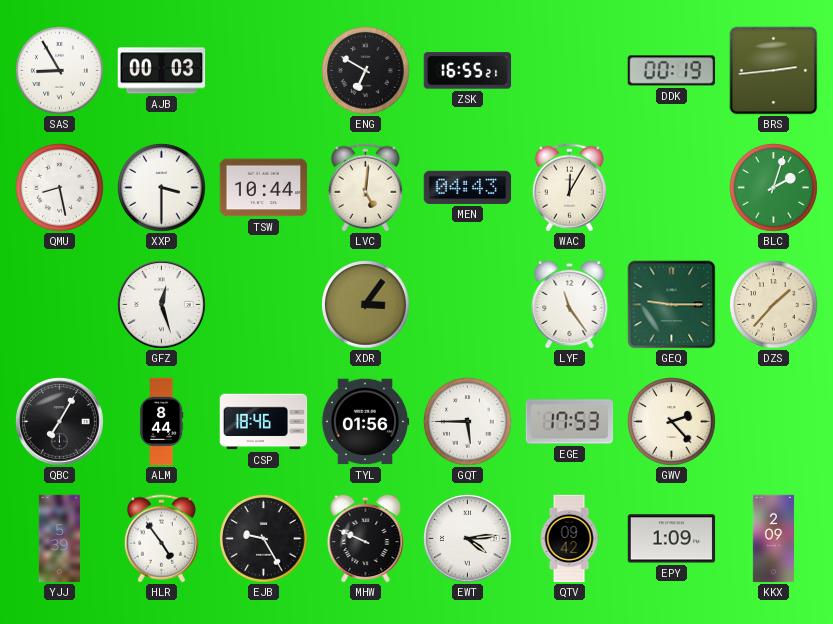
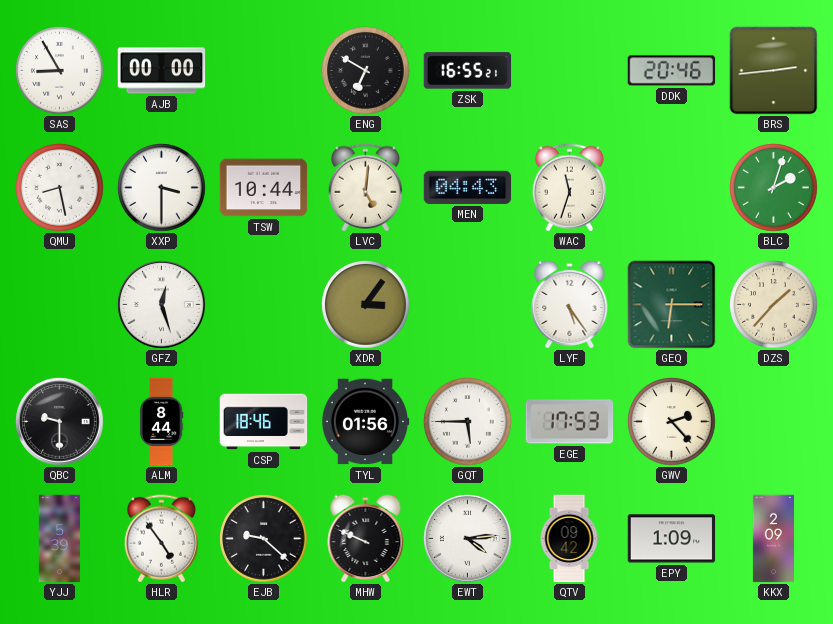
AJB: 00:03 -> 00:00 (162, 71)
DDK: 00:19 -> 20:46 (672, 71)
WAC: 12:05 -> 11:33 (569, 188)
LYF: 11:24 -> 5:24 (570, 304)
GEQ: 9:15 -> 6:15 (672, 305)
QBC: 7:05 -> 9:30 (60, 422)
EJB: 9:25 -> 9:22 (264, 539)
